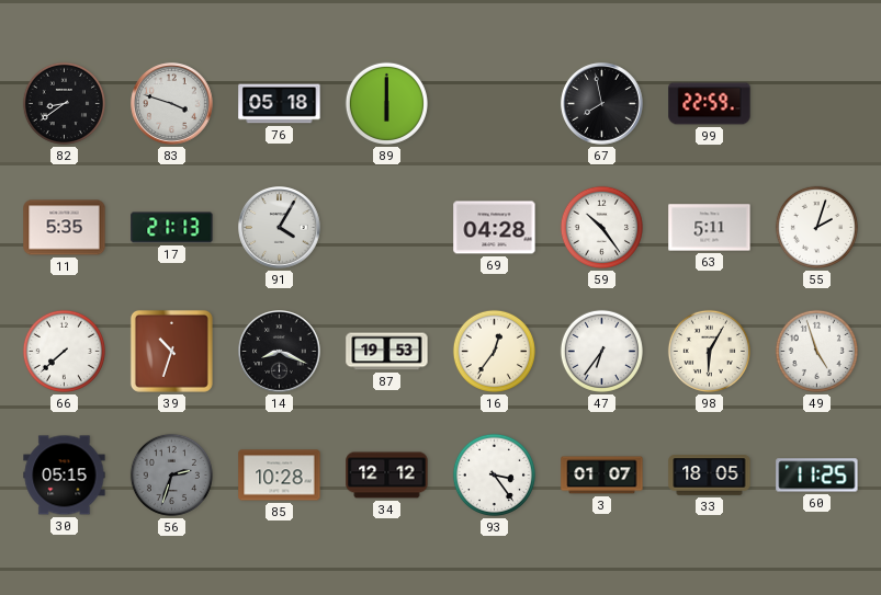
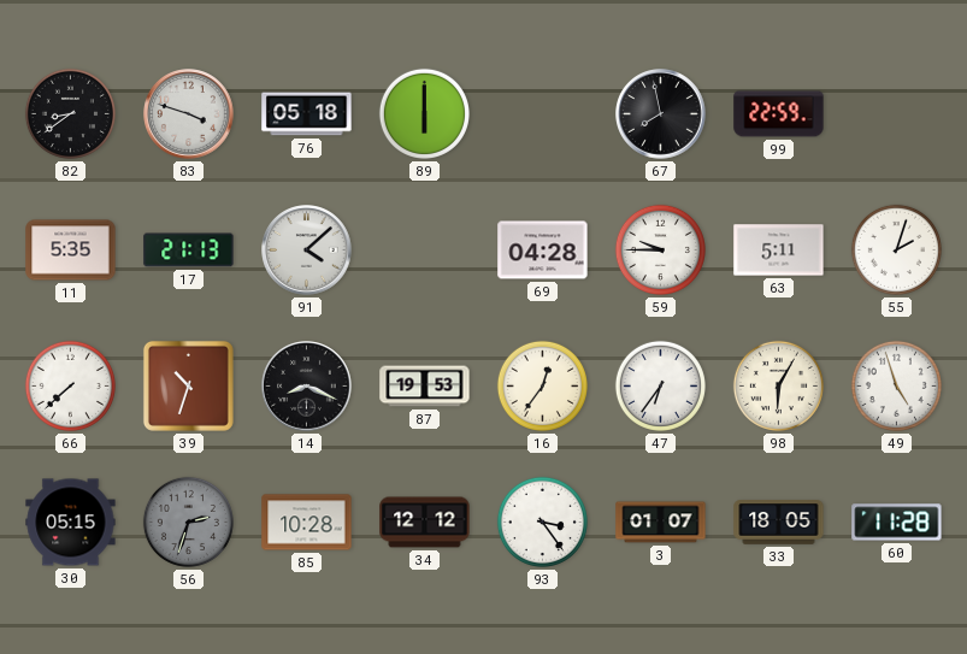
91: 4:05 -> 4:08 (307, 251)
59: 10:24 -> 9:45 (660, 249)
60: 11:25 -> 11:28 (897, 523)
